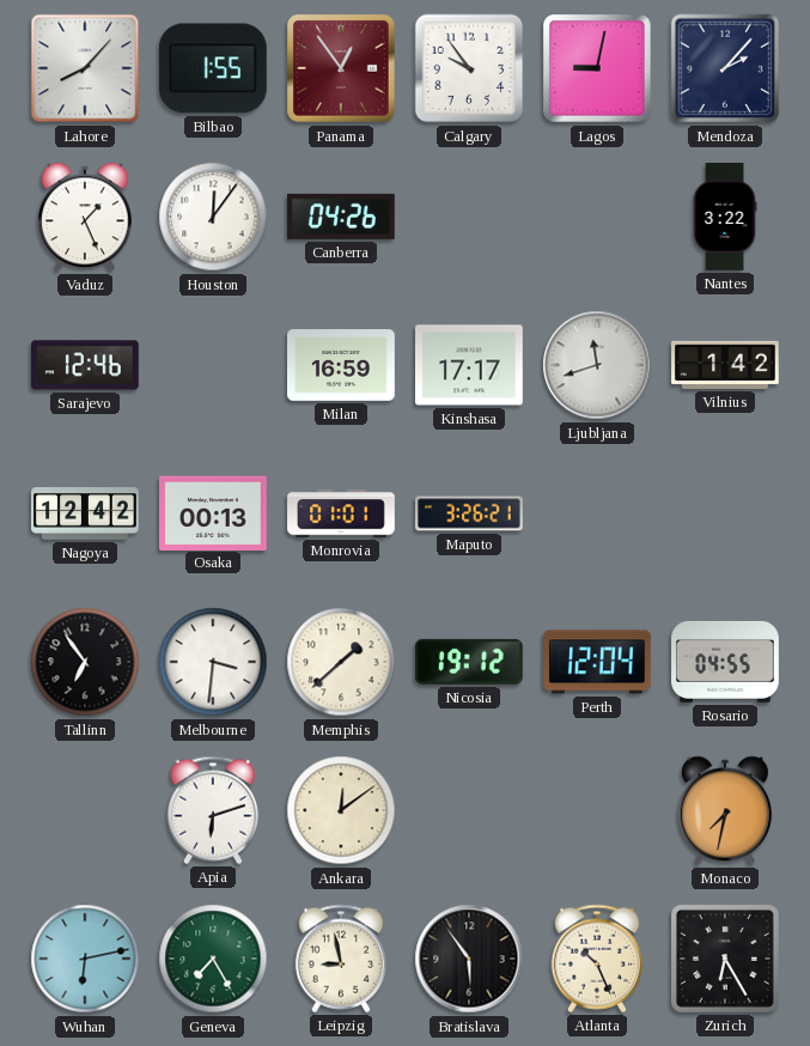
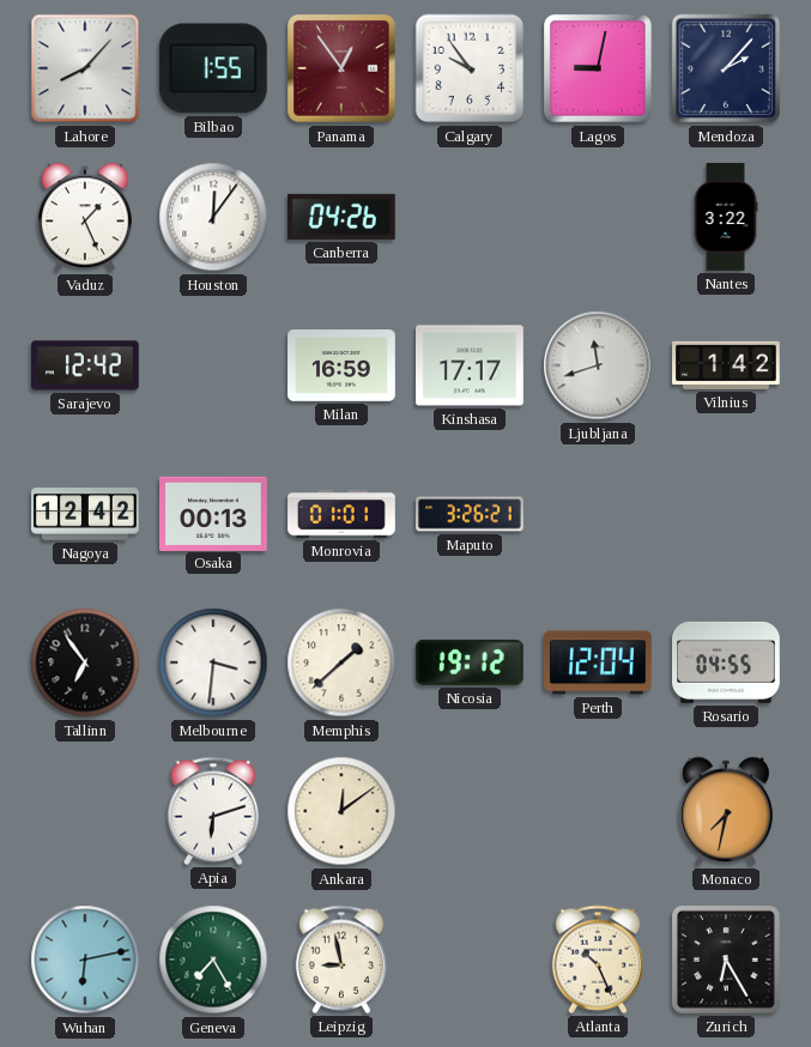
Sarajevo: 12:46 -> 12:42 (86, 365)
Bratislava: 5:54 -> none (469, 959)
